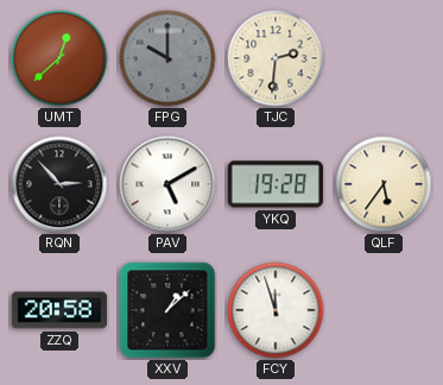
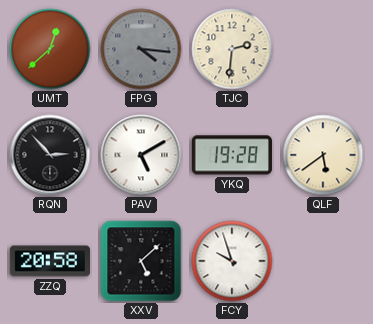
FPG: 10:00 -> 4:16 (141, 49)
QLF: 5:36 -> 5:39 (323, 155)
XXV: 1:08 -> 5:08 (141, 261)
FCY: 11:57 -> 9:57 (232, 261)
